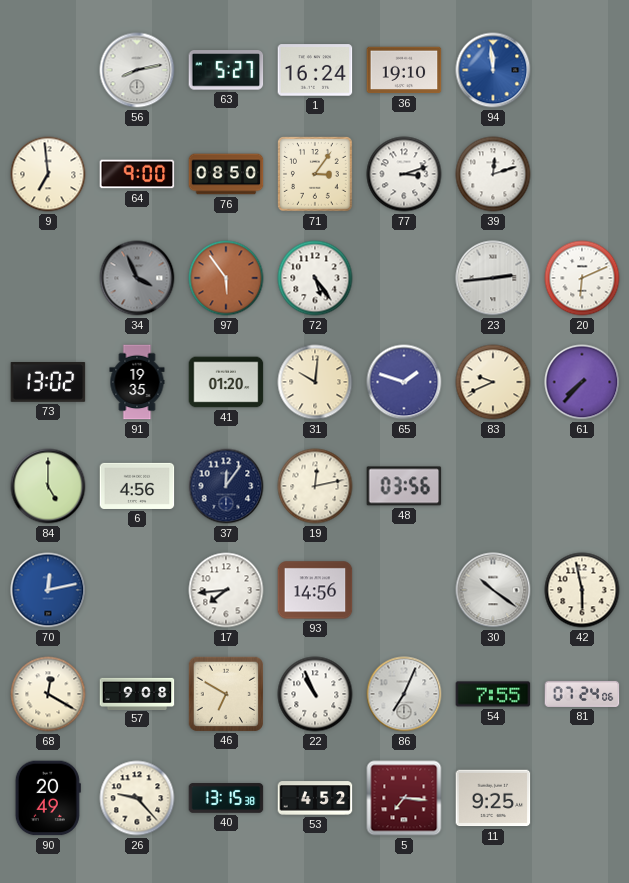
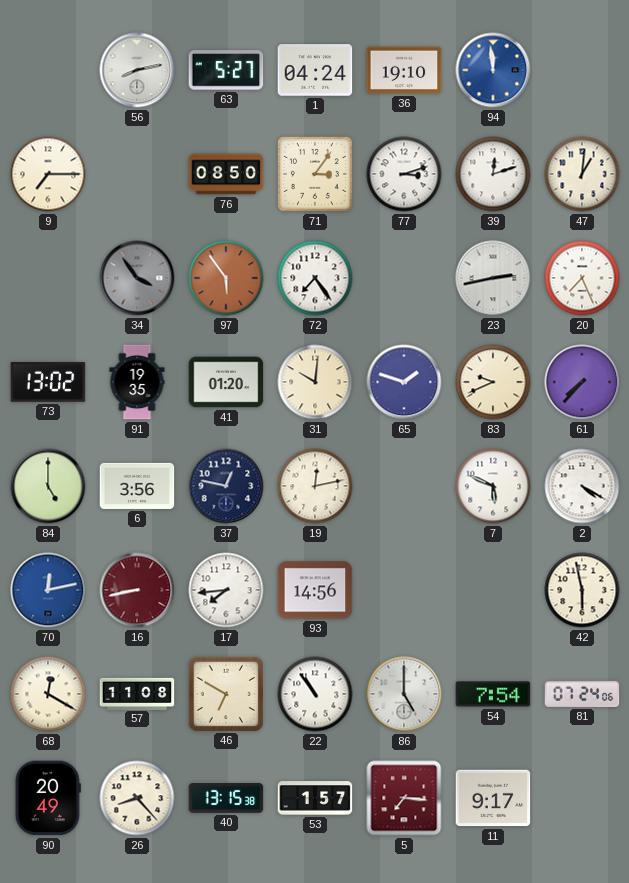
1: 16:24 -> 04:24 (315, 70)
9: 6:59 -> 7:15 (48, 174)
64: 9:00 -> none (137, 174)
47: none -> 1:01 (582, 174)
34: 3:56 -> 3:54 (137, 278)
72: 5:24 -> 7:24 (315, 278)
23: 2:44 -> 2:43 (493, 278)
20: 6:11 -> 7:26 (582, 278)
6: 4:56 -> 3:56 (137, 486)
37: 12:06 -> 12:47 (226, 486)
48: 03:56 -> none (404, 486)
7: none -> 5:49 (493, 486)
2: none -> 4:20 (582, 486)
16: none -> 8:43 (137, 590)
30: 10:21 -> none (493, 590)
57: 9:08 -> 11:08 (137, 693)
22: 10:56 -> 10:54 (315, 694)
86: 7:04 -> 5:00 (404, 694)
54: 7:55 -> 7:54 (493, 694)
26: 9:23 -> 8:23 (137, 798)
53: 4:52 -> 1:57 (315, 798)
11: 9:25 -> 9:17 (493, 798)
